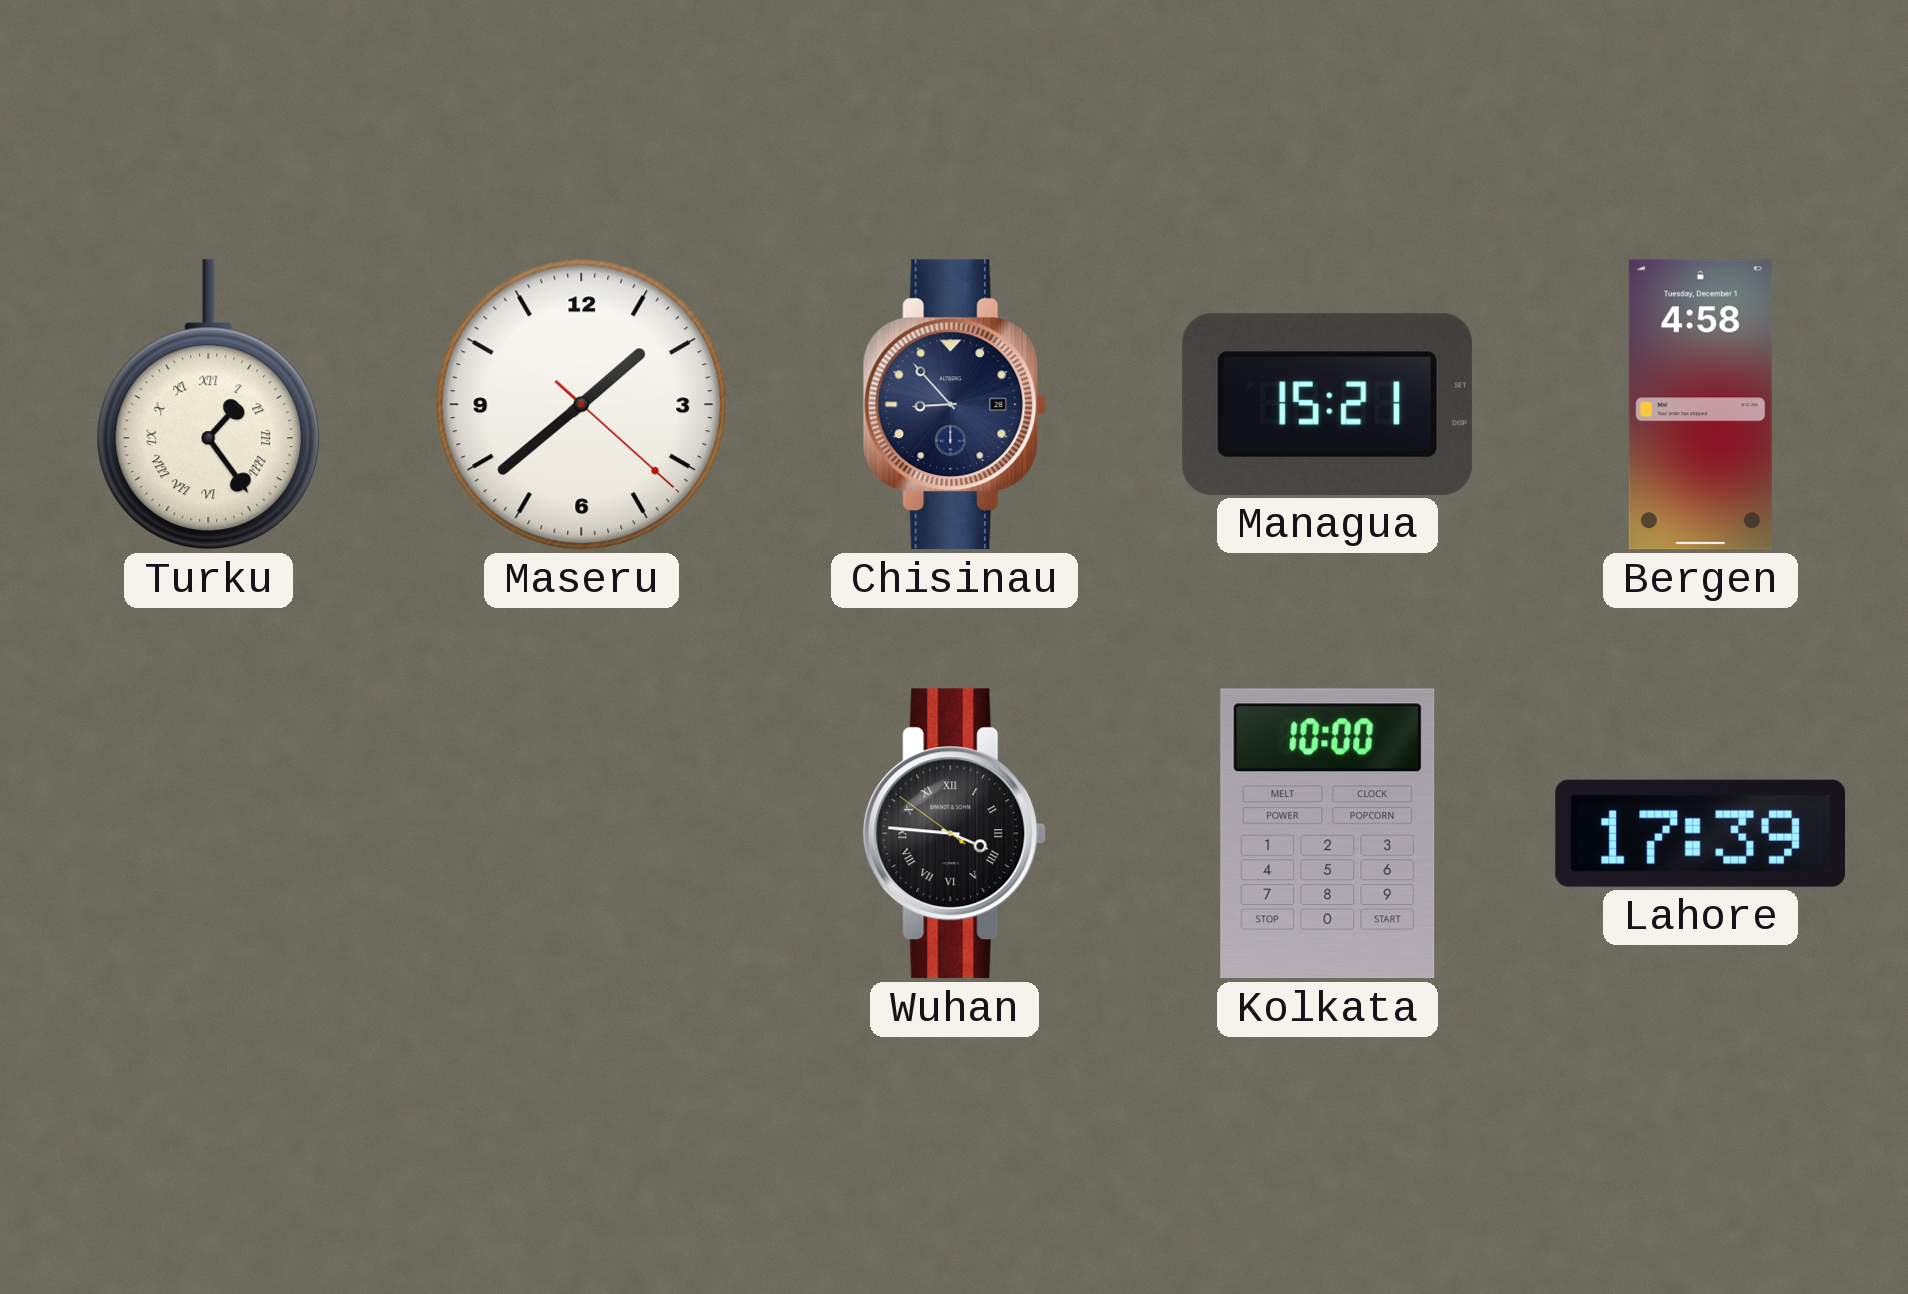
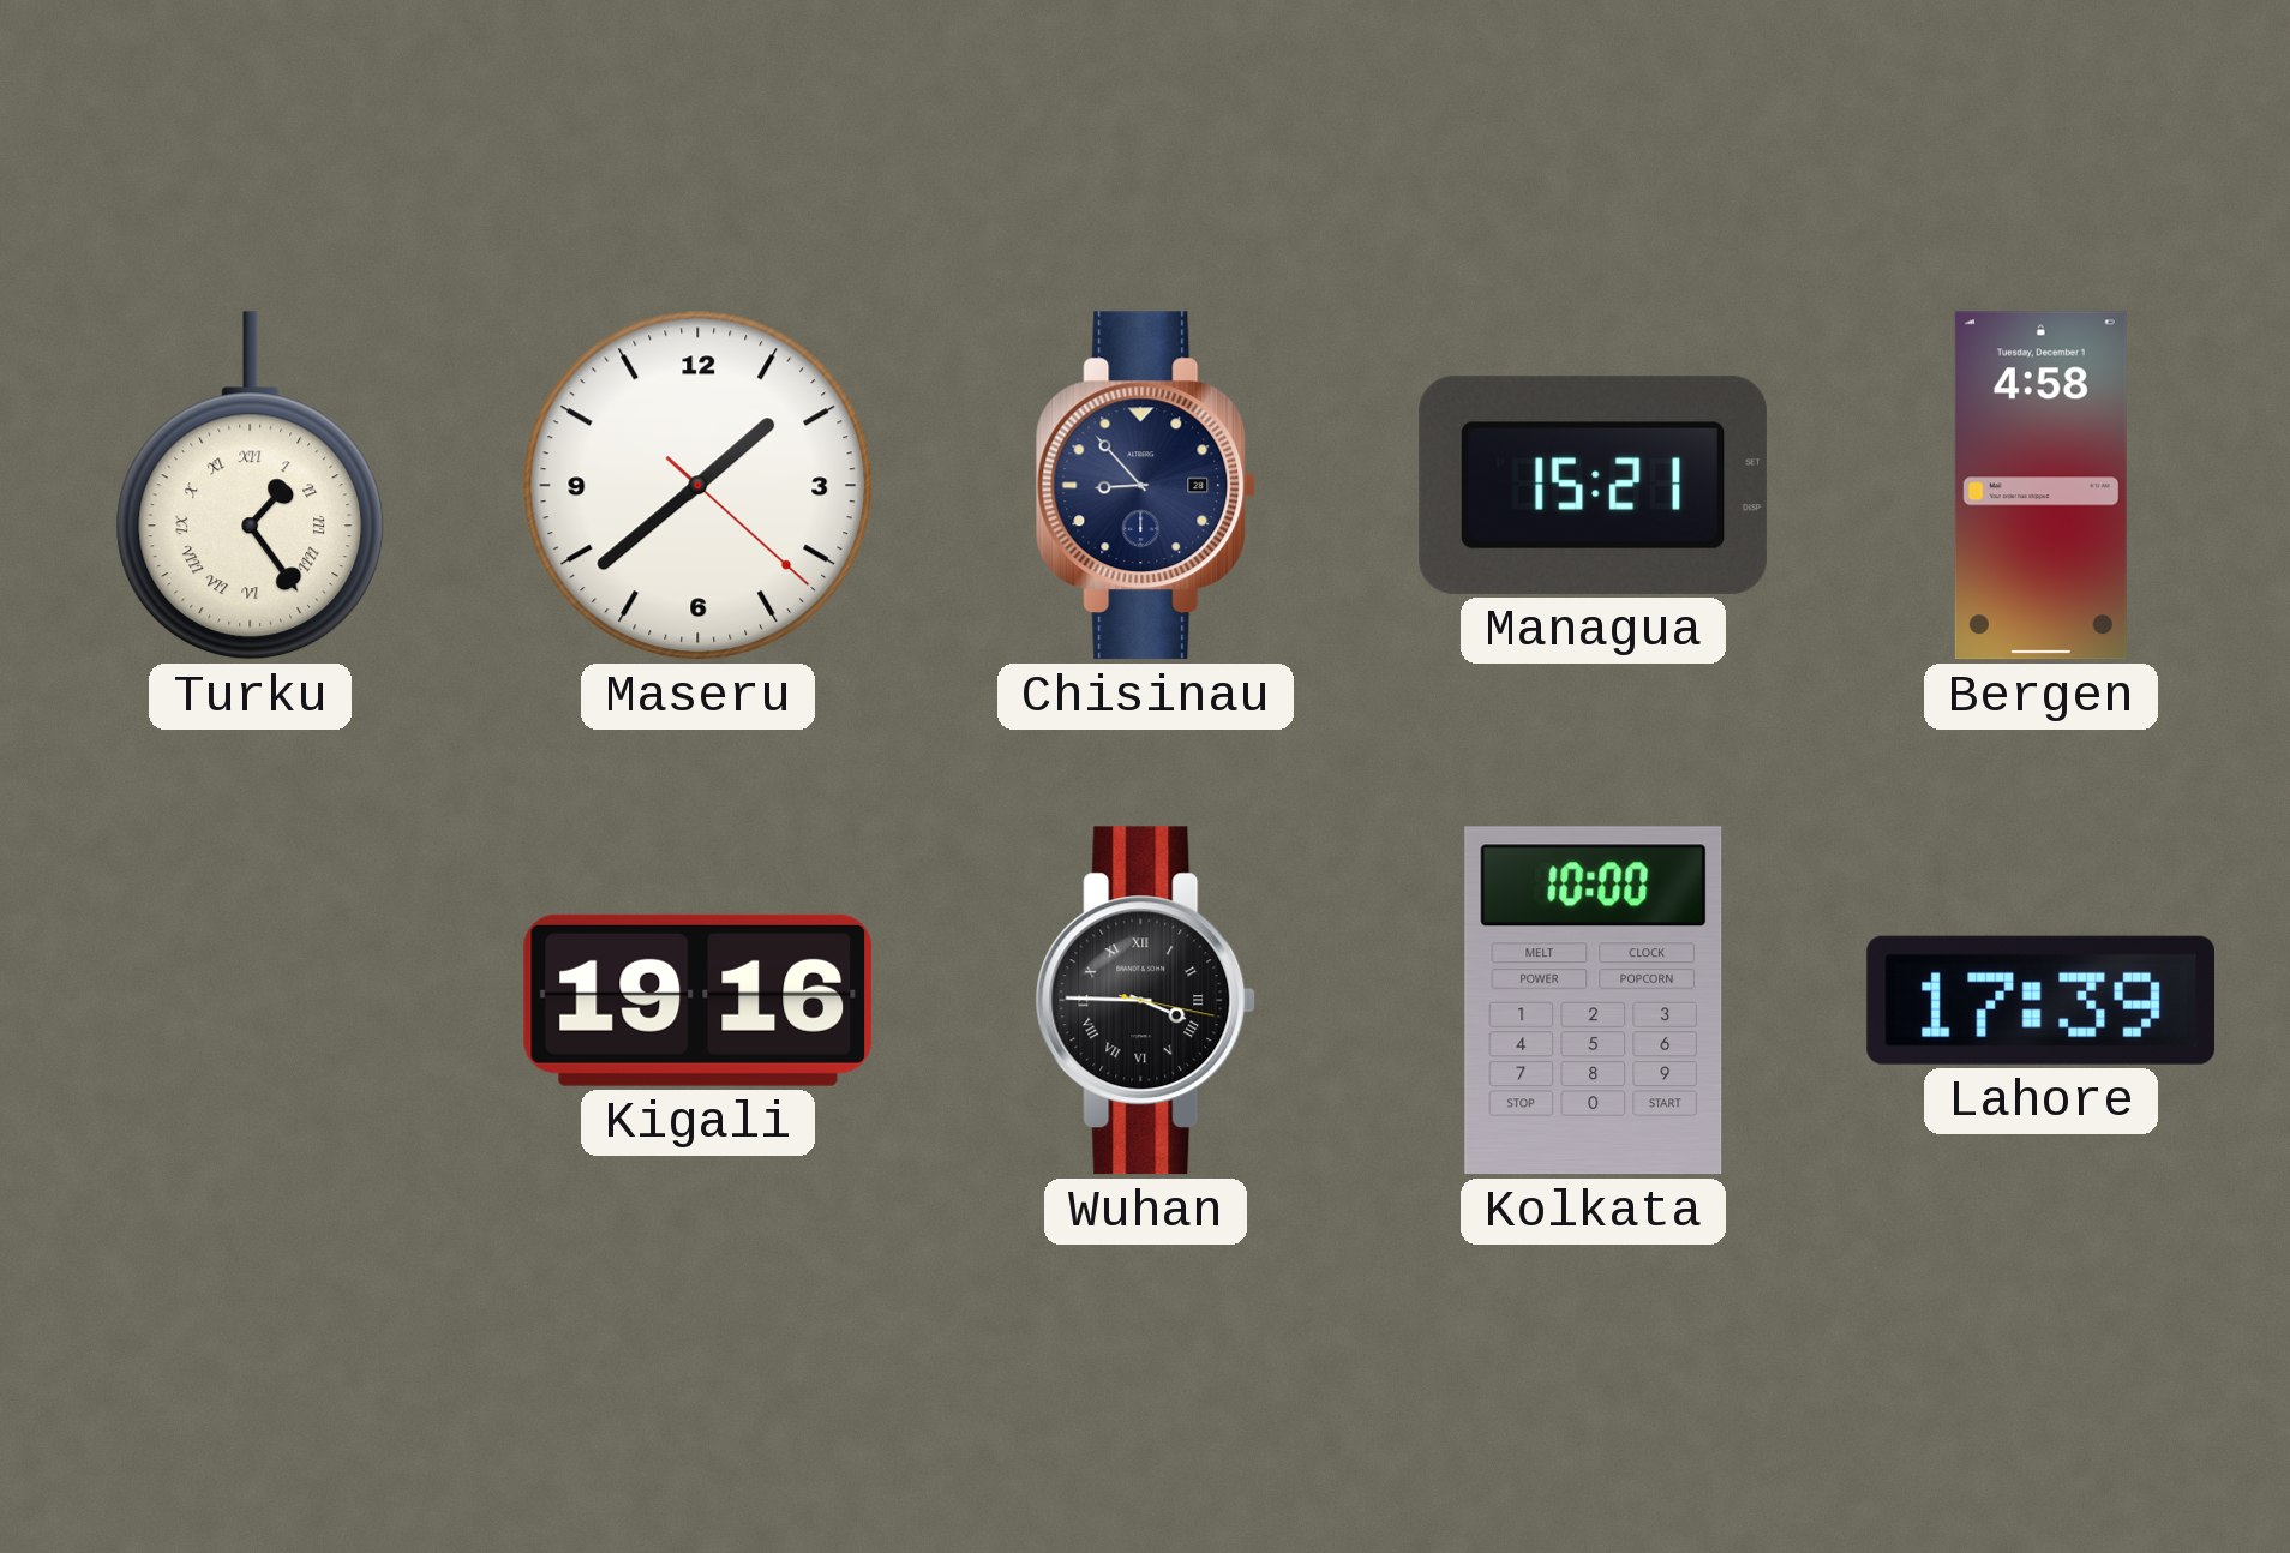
Kigali: none -> 19:16 (699, 1000)
Wuhan: 3:45:51 -> 3:45:17 (1146, 1001)
